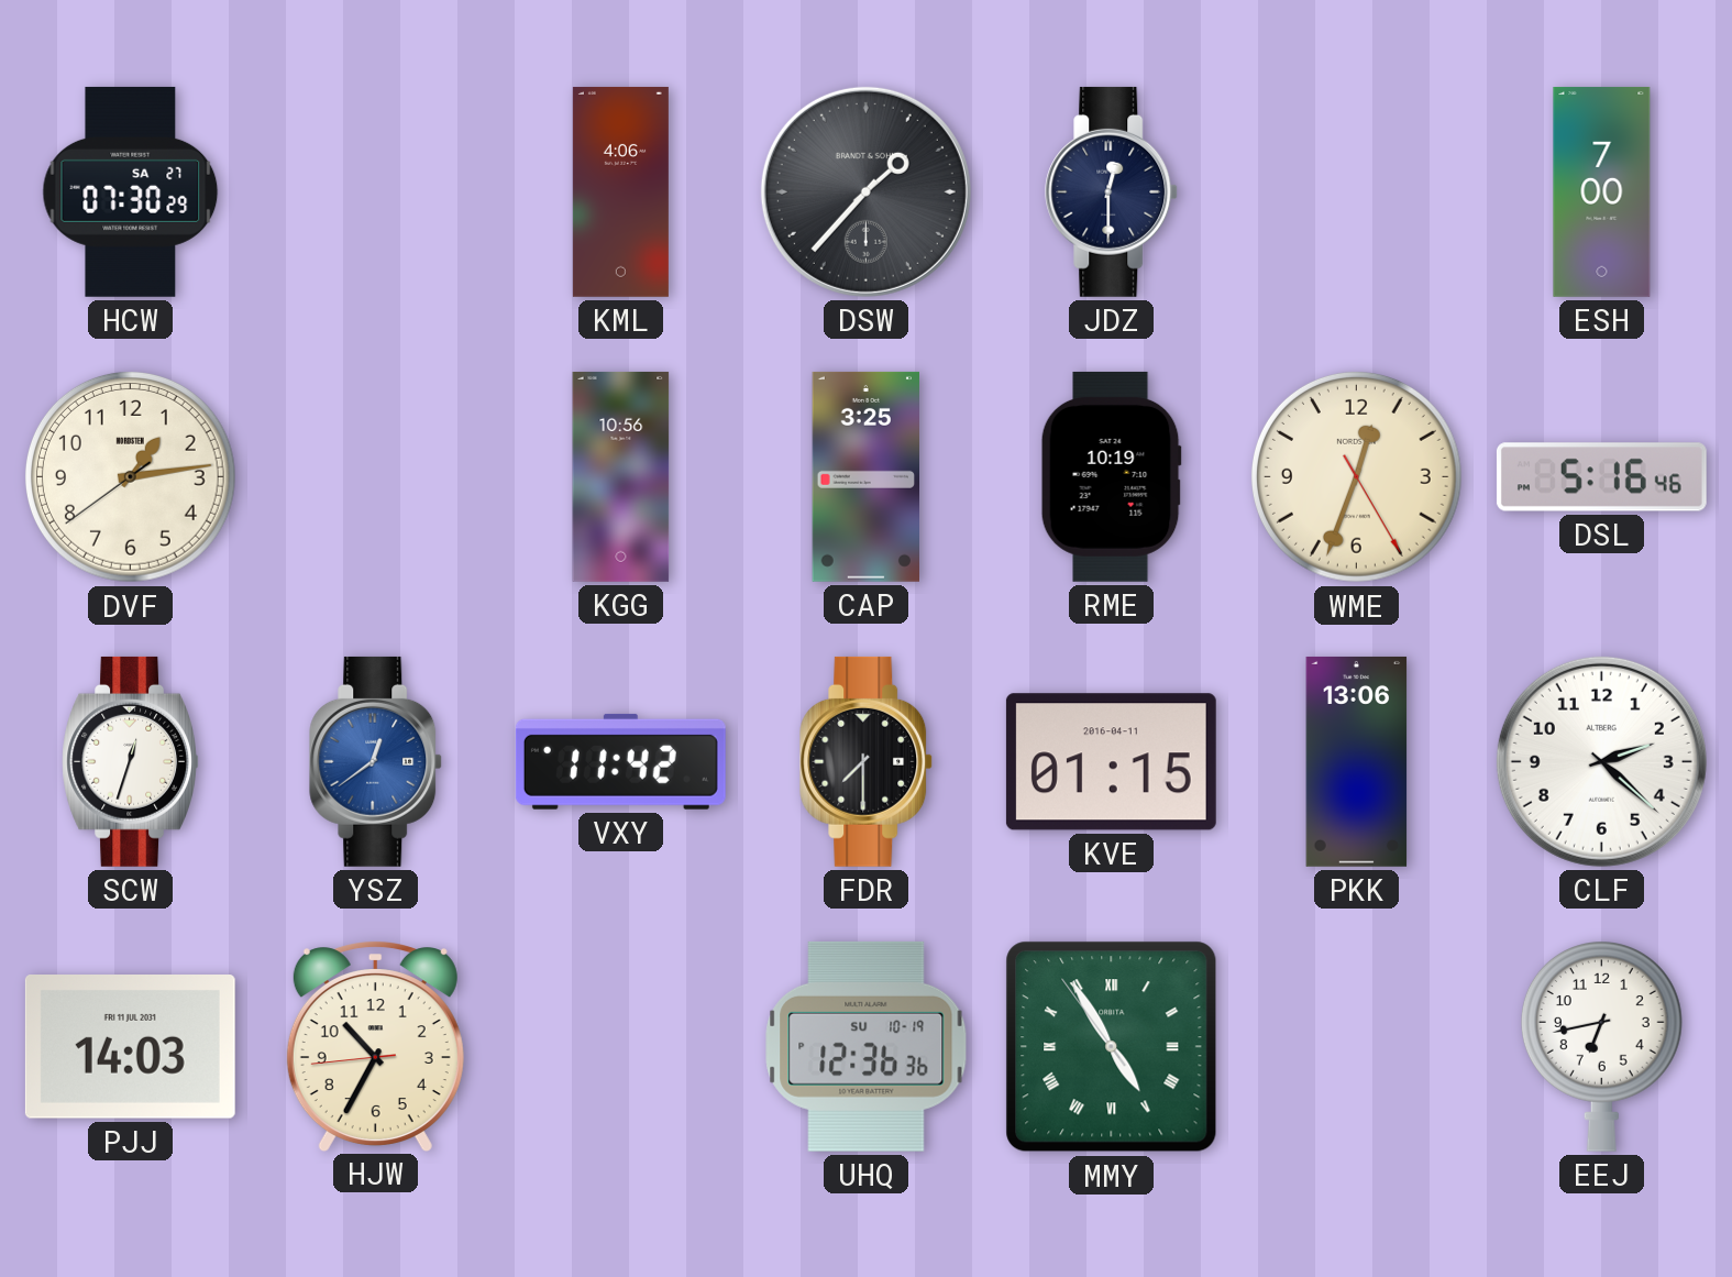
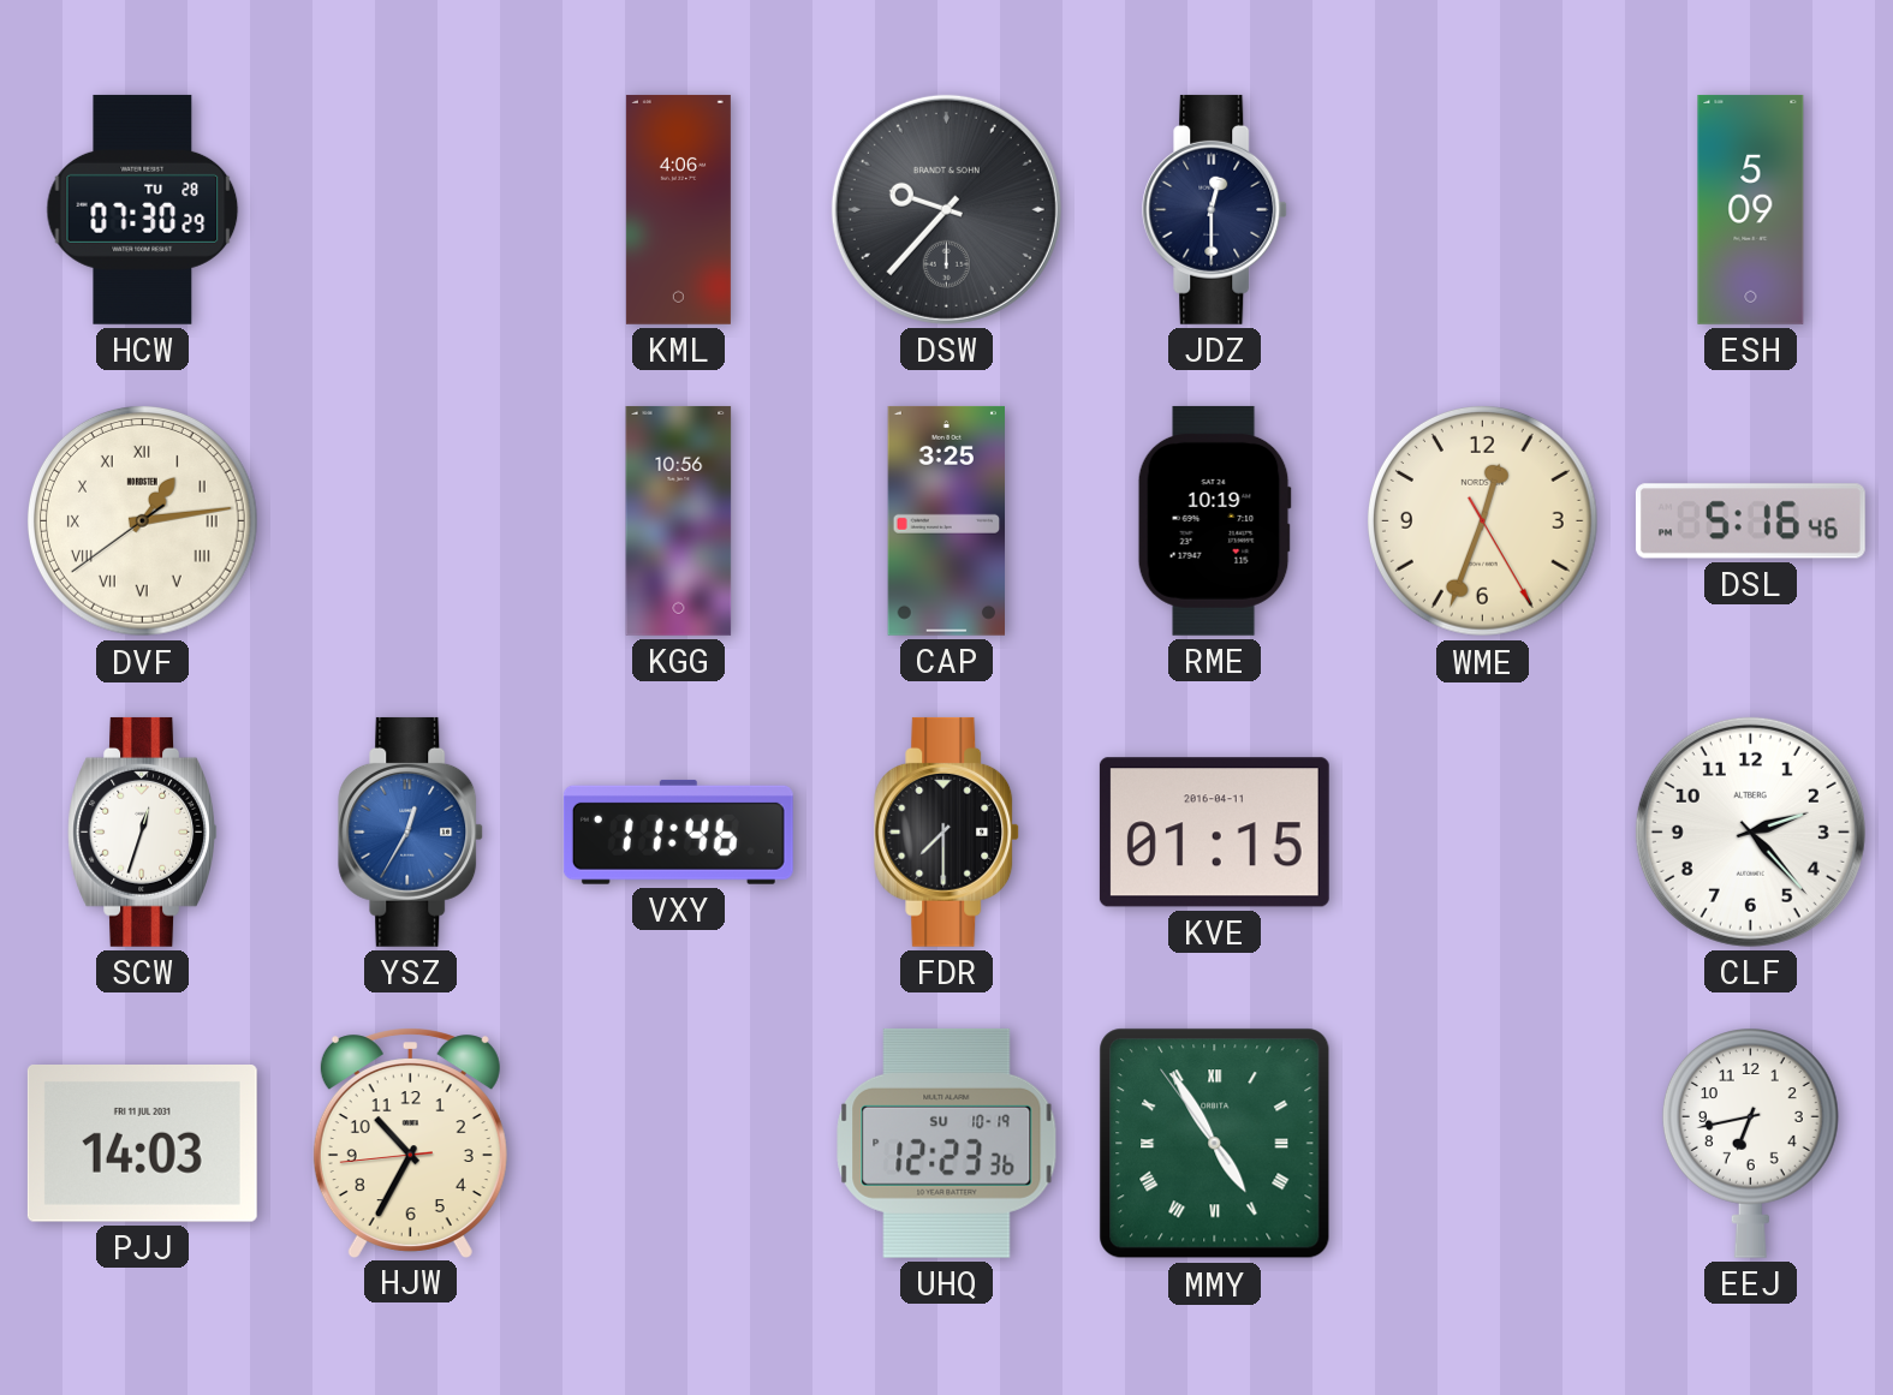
HCW date: SA 27 -> TU 28 (143, 209)
DSW: 1:37 -> 9:37 (946, 209)
ESH: 7:00 -> 5:09 (1751, 209)
DVF numerals: Arabic -> Roman (142, 520)
YSZ: 12:39 -> 12:35 (411, 831)
VXY: 11:42 -> 11:46 (678, 831)
PKK: 13:06 -> none (1357, 761)
CLF: 2:22 -> 2:23 (1750, 831)
UHQ: 12:36 -> 12:23 (947, 1143)
